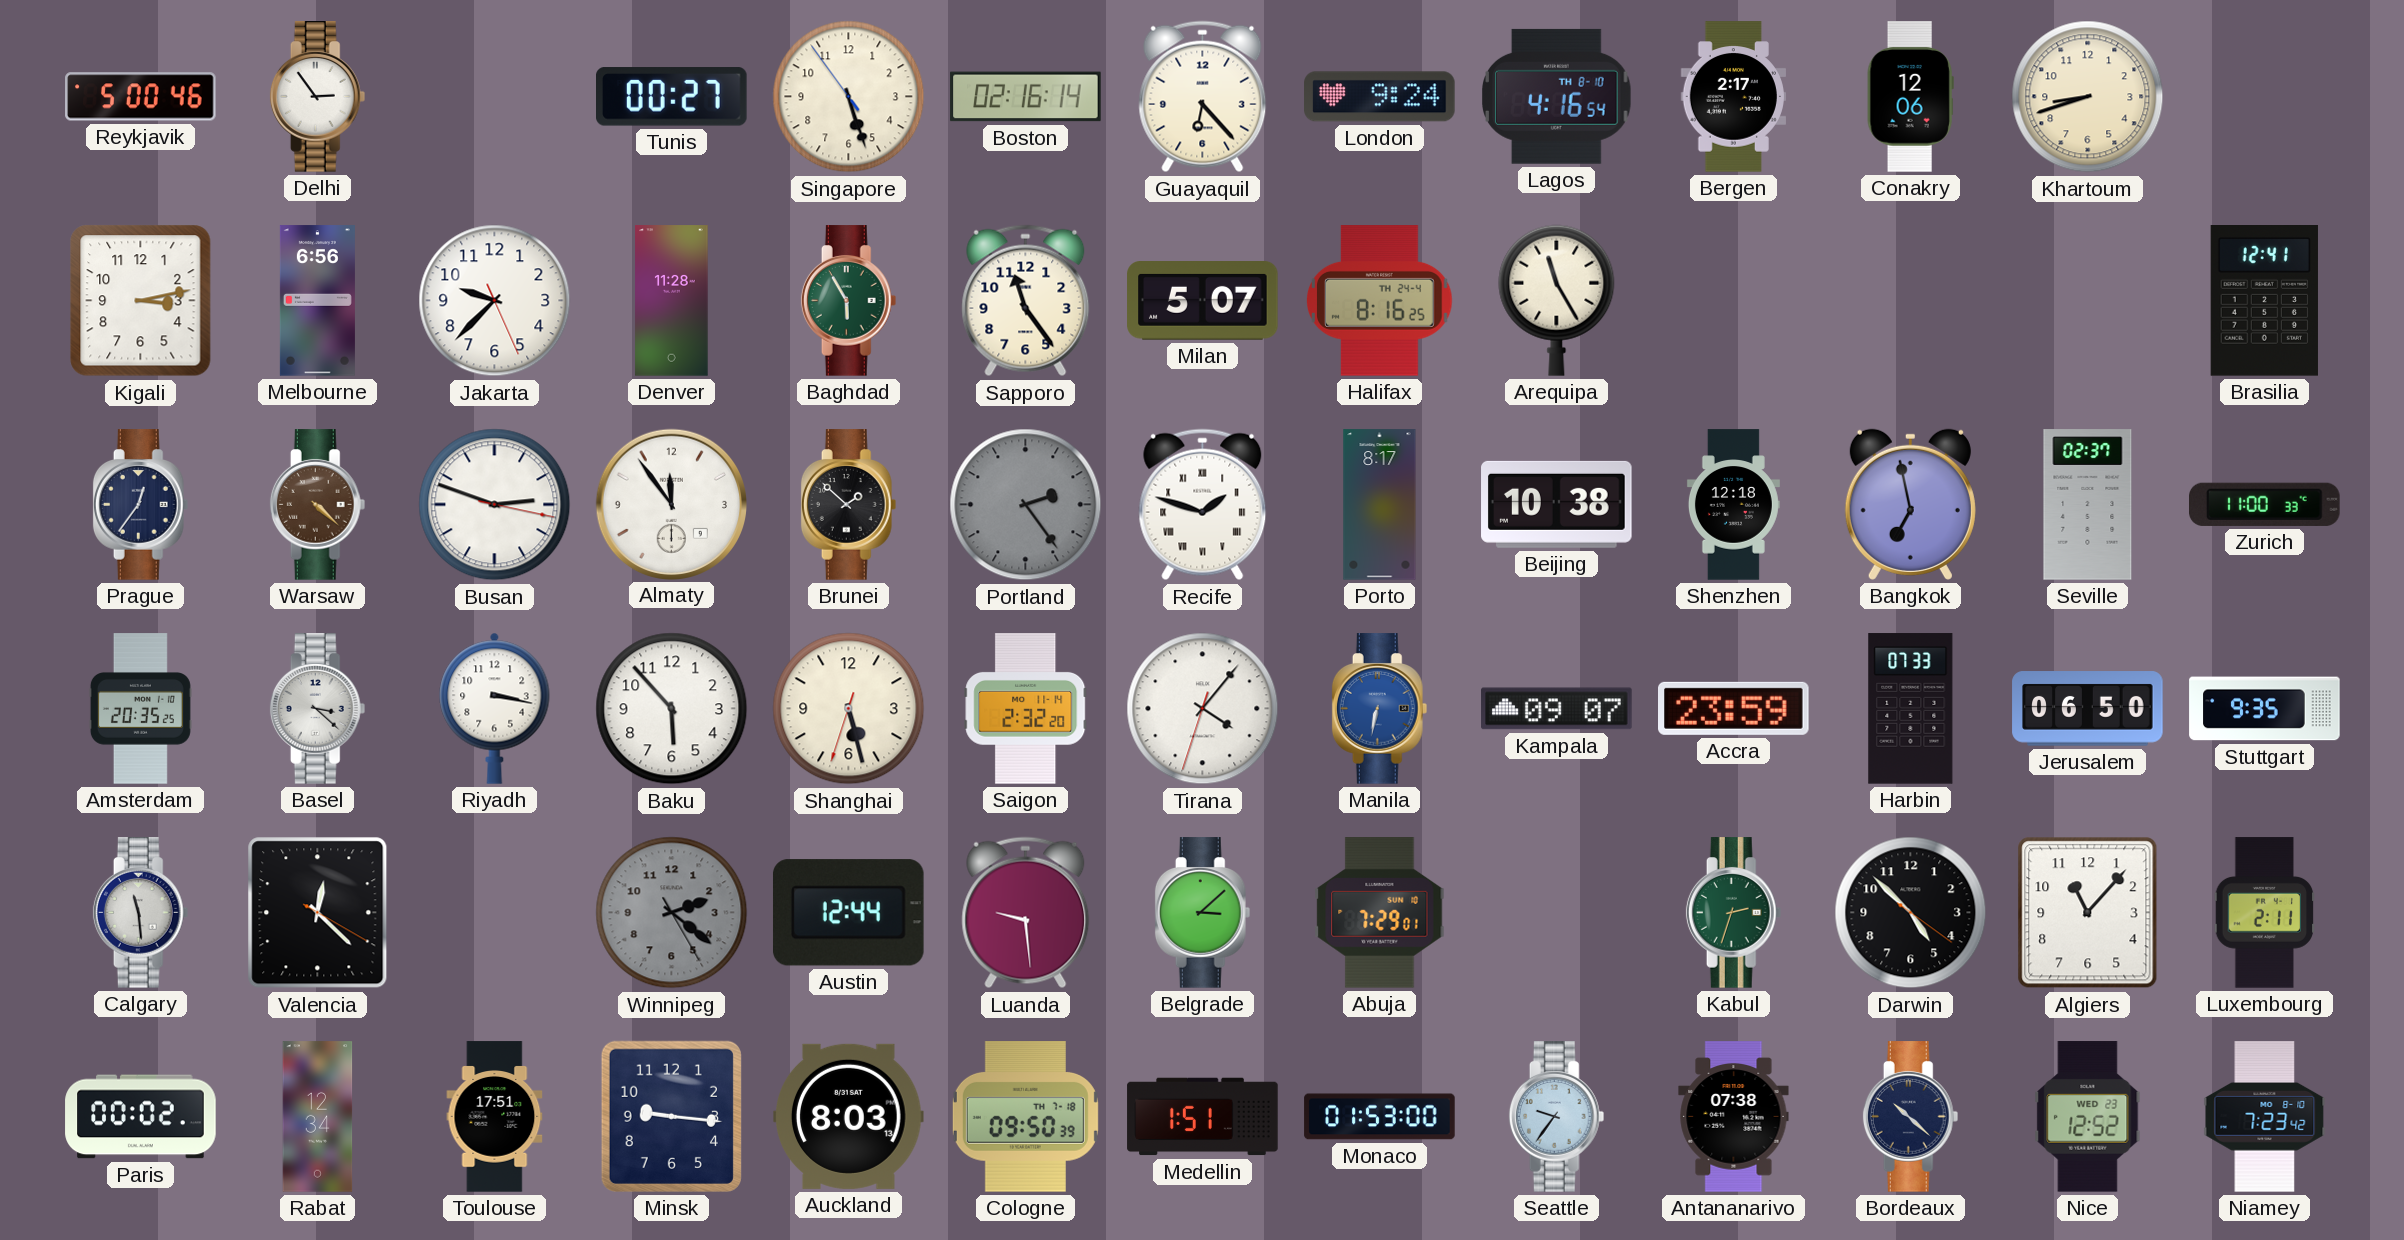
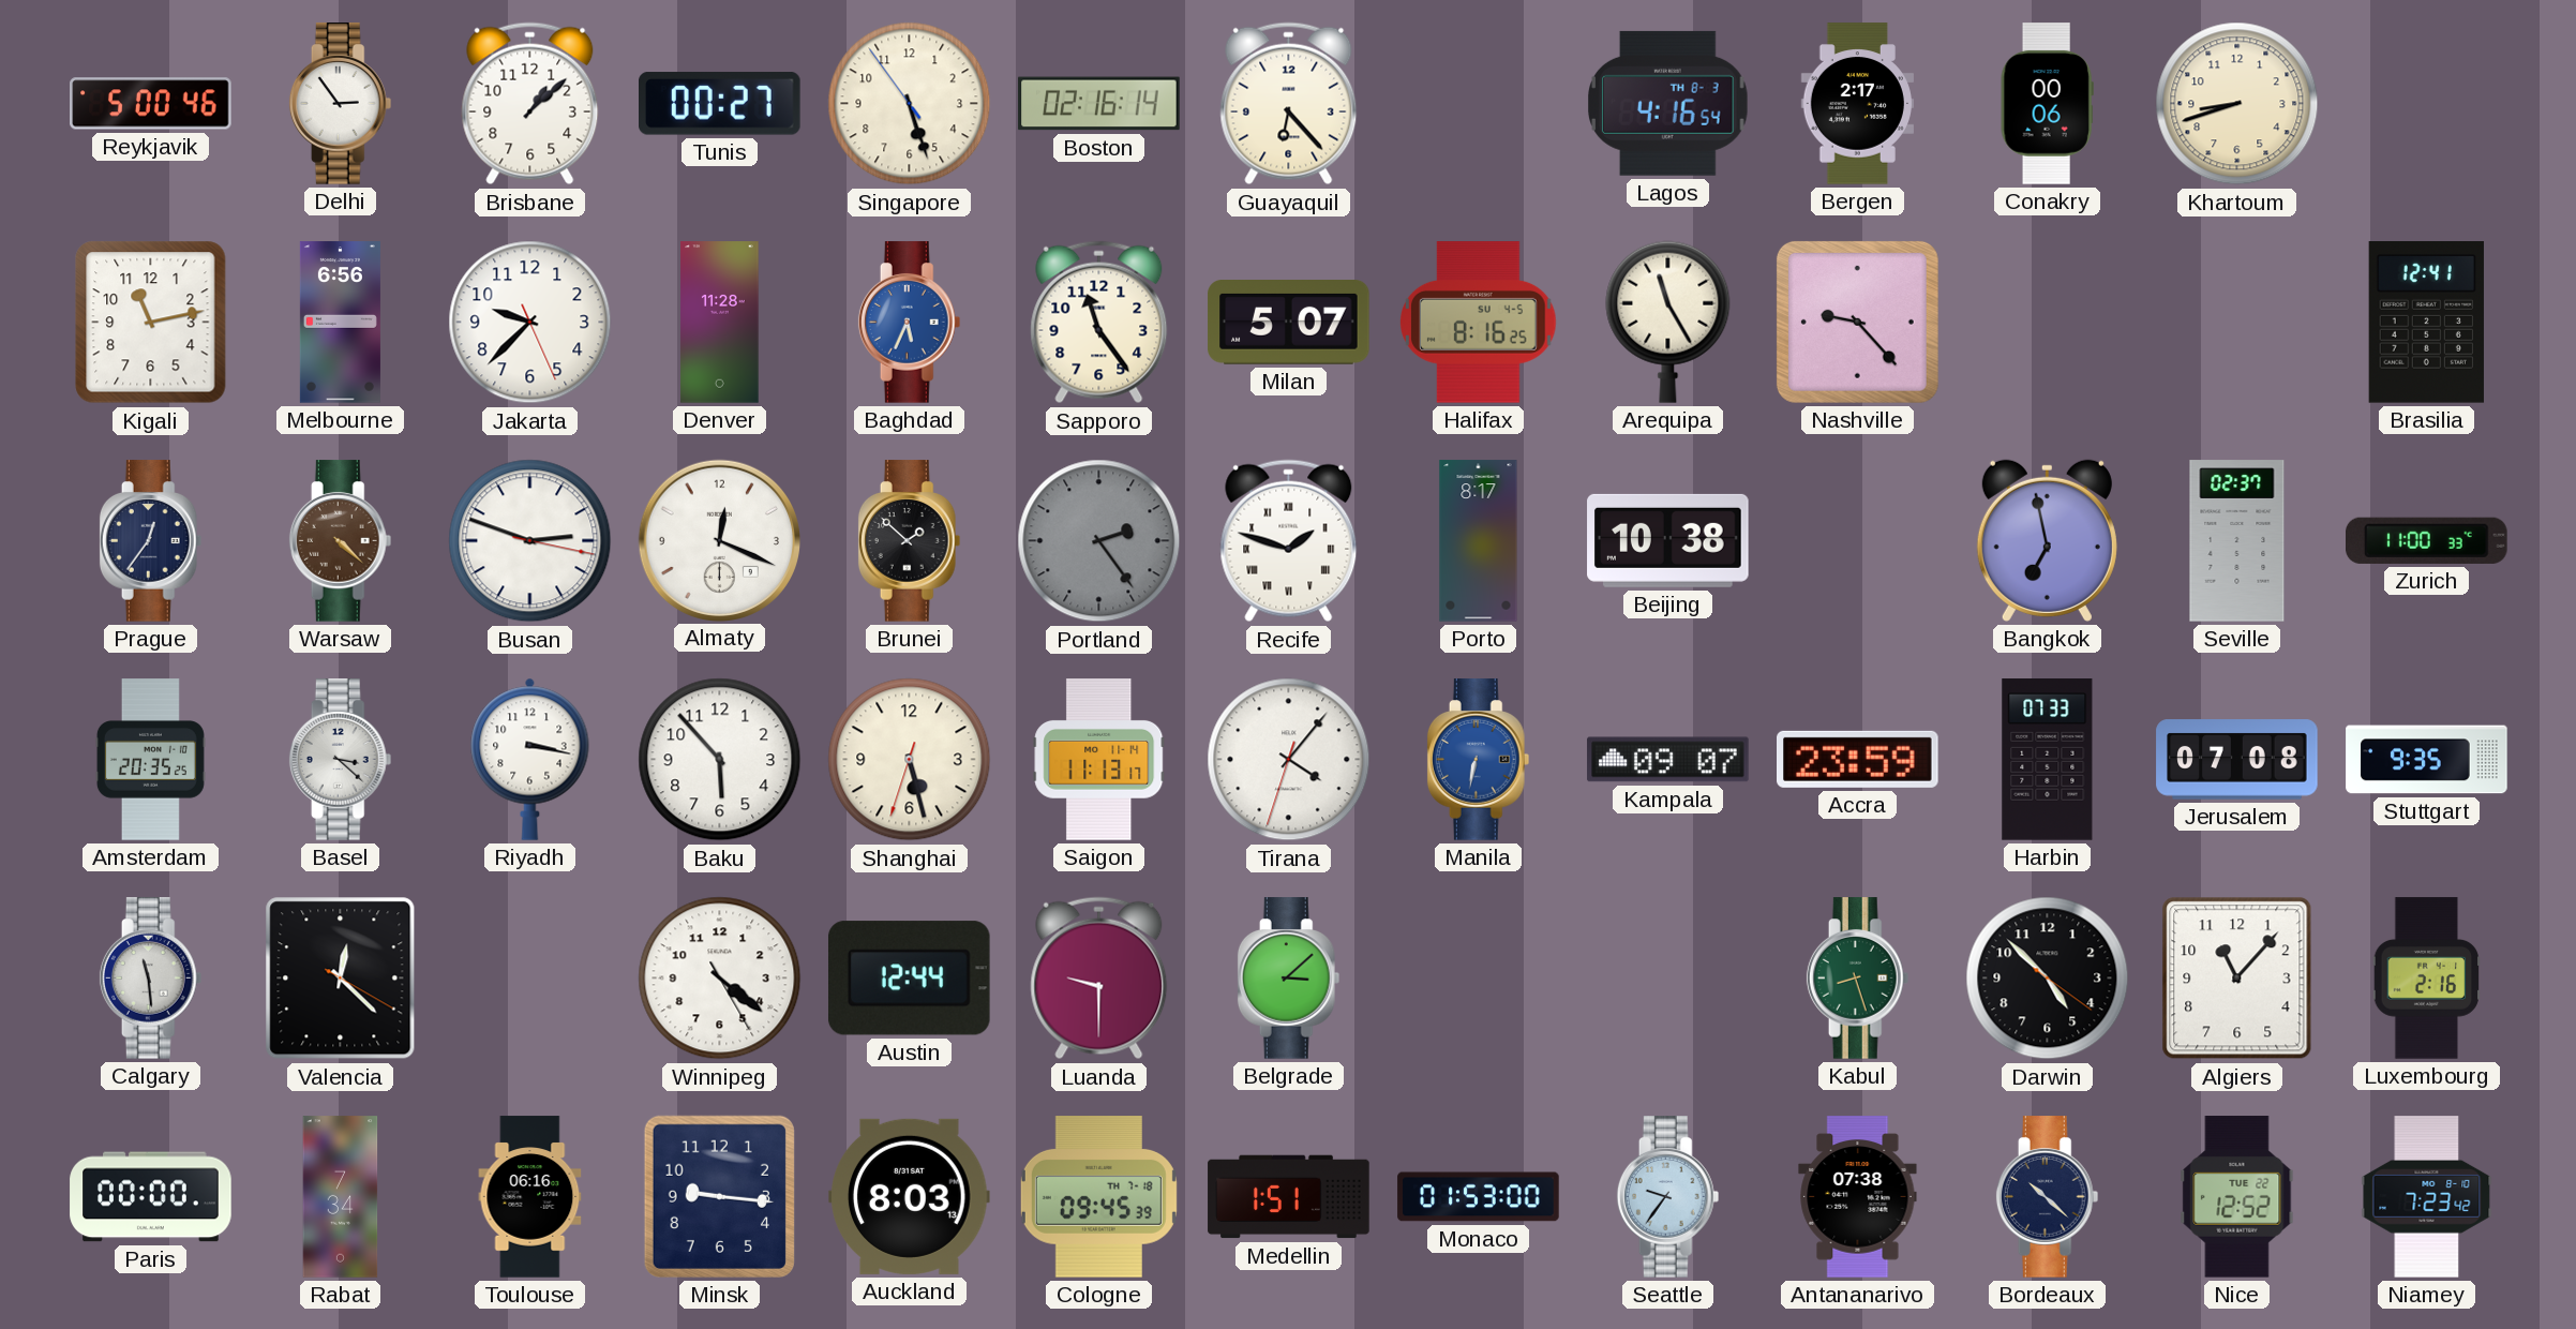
Brisbane: none -> 1:08 (530, 104)
London: 9:24 -> none (1380, 97)
Lagos date: TH 8-10 -> TH 8-3 (1668, 103)
Conakry: 12:06 -> 00:06 (2047, 104)
Kigali: 3:13 -> 11:13 (151, 323)
Baghdad: 5:55 -> 5:34 (910, 323)
Baghdad dial: green -> blue (910, 323)
Halifax date: TH 24-4 -> SU 4-5 (1479, 323)
Nashville: none -> 9:23 (1857, 322)
Almaty: 11:54 -> 12:19 (719, 540)
Shenzhen: 12:18 -> none (1733, 505)
Saigon: 2:32 -> 11:13 (1099, 760)
Jerusalem: 06:50 -> 07:08 (2237, 760)
Winnipeg: 2:21 -> 4:21 (720, 979)
Winnipeg dial: grey -> white (720, 979)
Luanda: 9:29 -> 9:30 (1099, 979)
Abuja: 7:29 -> none (1380, 913)
Kabul: 2:33 -> 8:27 (1858, 979)
Luxembourg: 2:11 -> 2:16 (2427, 979)
Paris: 00:02 -> 00:00 (151, 1197)
Rabat: 12:34 -> 7:34 (341, 1197)
Toulouse: 17:51 -> 06:16 (530, 1197)
Cologne: 09:50 -> 09:45 (1098, 1197)
Nice date: WED 23 -> TUE 22 (2237, 1197)
